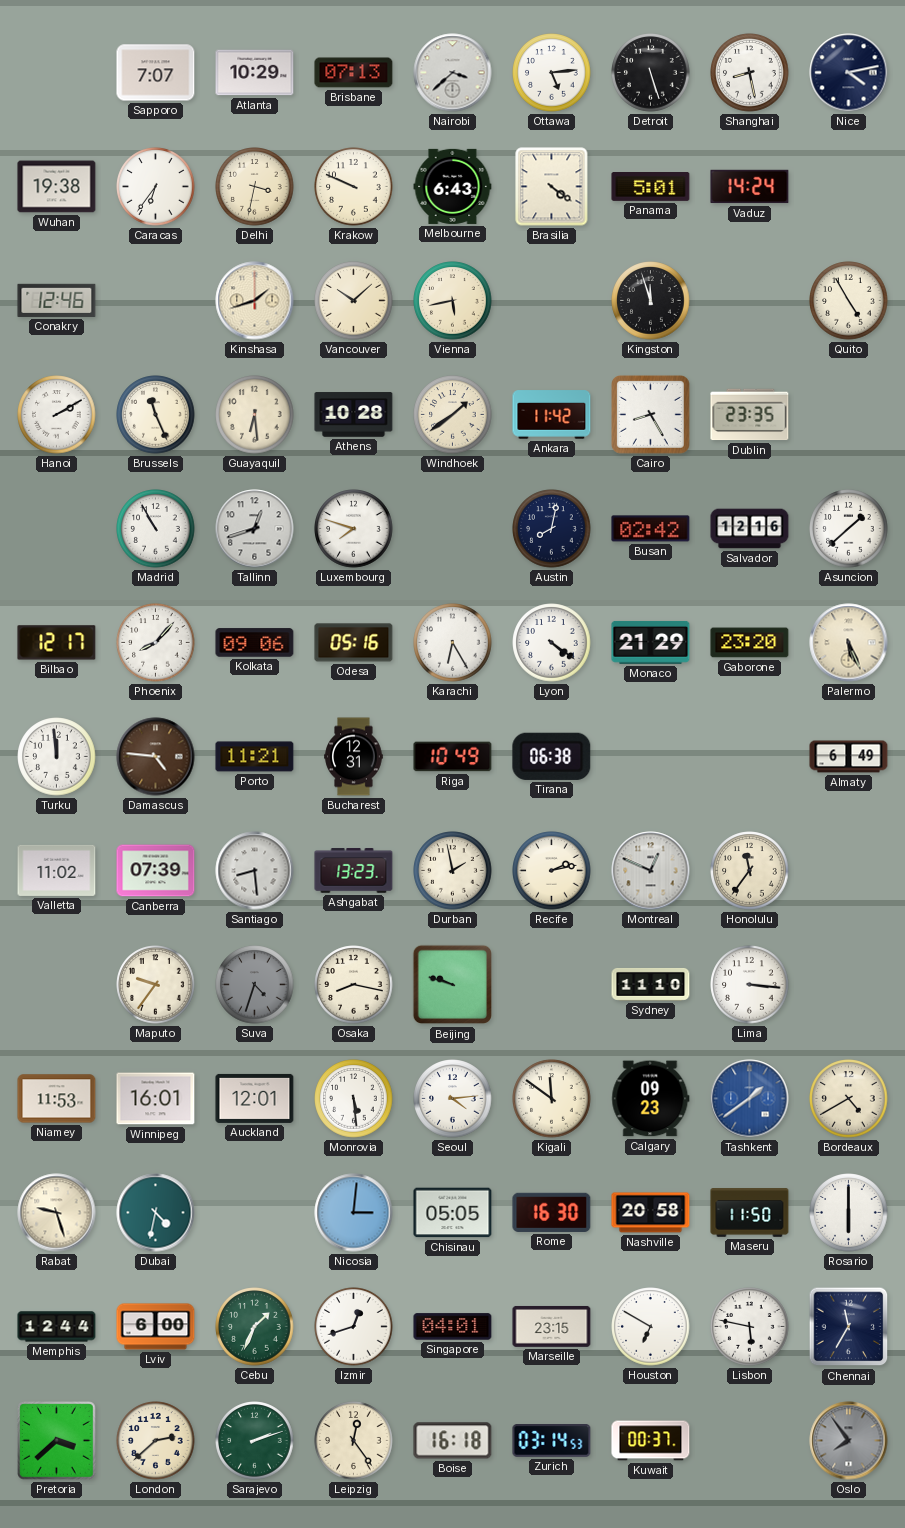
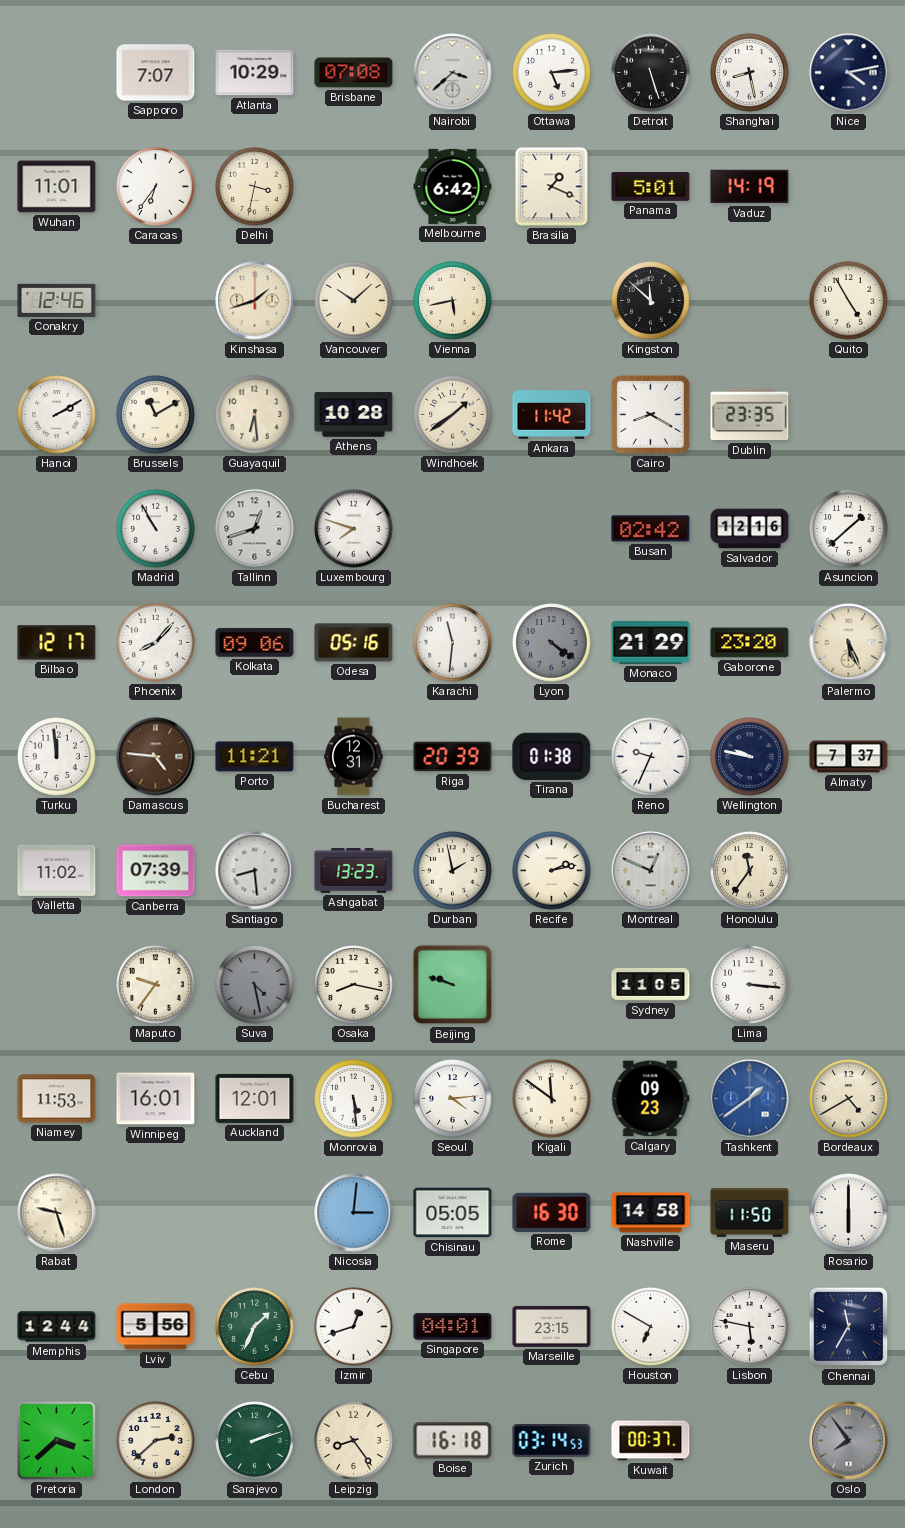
Brisbane: 07:13 -> 07:08 (354, 73)
Wuhan: 19:38 -> 11:01 (57, 187)
Krakow: 9:49 -> none (354, 187)
Melbourne: 6:43 -> 6:42 (453, 186)
Brasilia: 4:21 -> 1:19 (552, 187)
Vaduz: 14:24 -> 14:19 (750, 187)
Kingston: 11:57 -> 11:52 (651, 301)
Brussels: 11:26 -> 11:10 (156, 415)
Cairo: 8:25 -> 8:20 (651, 415)
Austin: 8:02 -> none (552, 529)
Karachi: 6:25 -> 11:31 (453, 643)
Lyon dial: white -> grey (552, 643)
Riga: 10:49 -> 20:39 (453, 757)
Tirana: 06:38 -> 01:38 (552, 756)
Reno: none -> 9:34 (651, 757)
Wellington: none -> 9:47 (750, 757)
Almaty: 6:49 -> 7:37 (849, 757)
Suva: 4:33 -> 4:28 (255, 985)
Sydney: 11:10 -> 11:05 (651, 985)
Dubai: 4:32 -> none (156, 1213)
Nashville: 20:58 -> 14:58 (651, 1213)
Lviv: 6:00 -> 5:56 (156, 1327)
Leipzig: 12:24 -> 8:24 (354, 1441)
